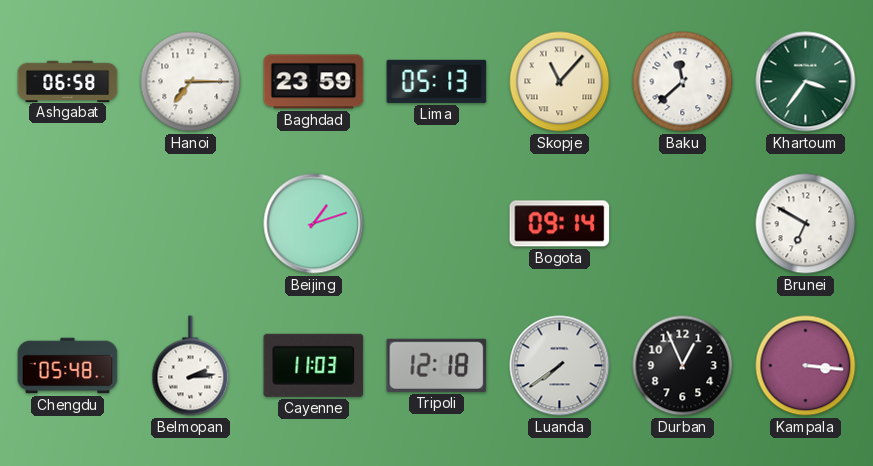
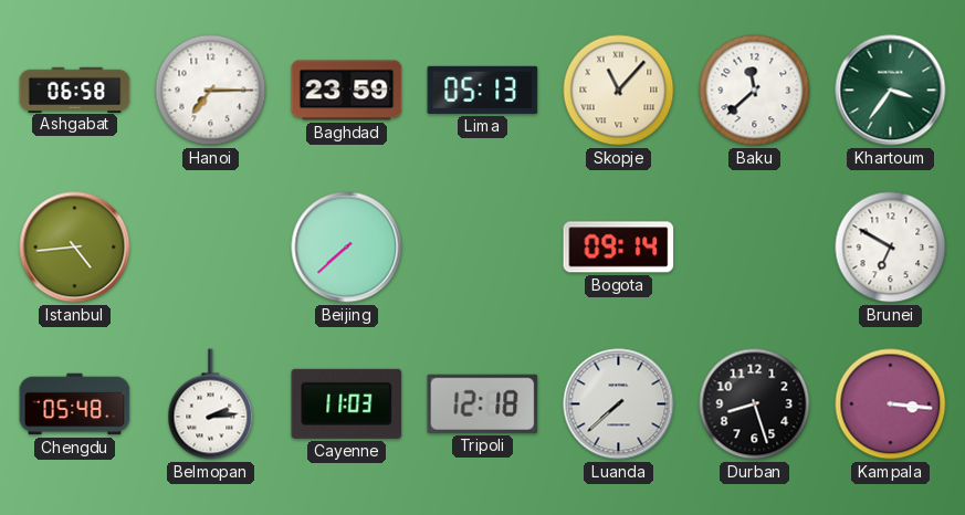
Istanbul: none -> 4:44 (75, 248)
Beijing: 1:12 -> 7:38 (347, 248)
Luanda: 7:39 -> 7:38 (619, 404)
Durban: 12:56 -> 8:27 (755, 404)
